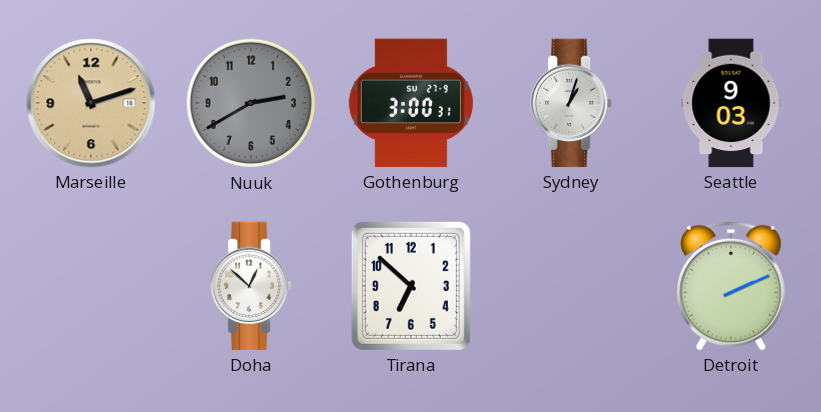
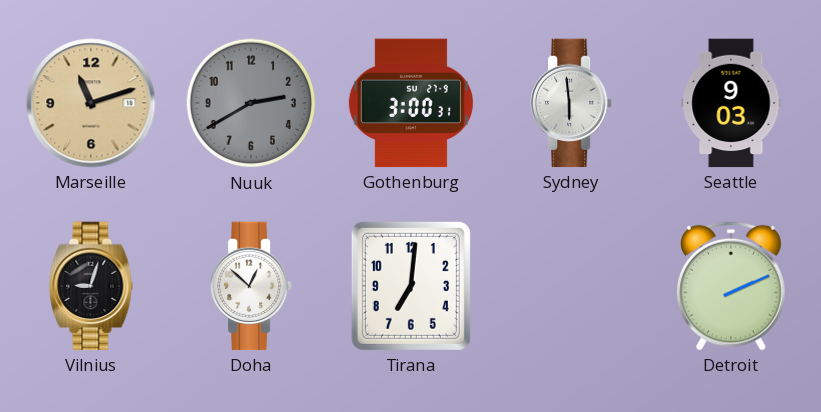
Sydney: 1:03 -> 5:59 (572, 103)
Vilnius: none -> 9:03 (91, 286)
Tirana: 6:52 -> 7:01 (411, 286)
